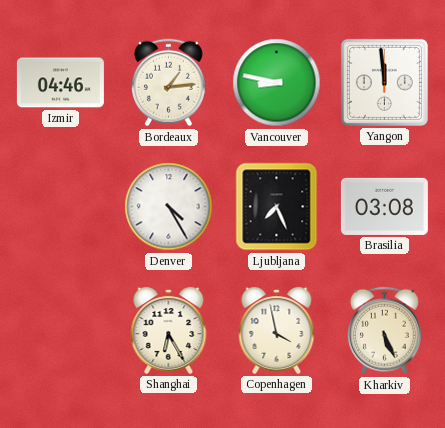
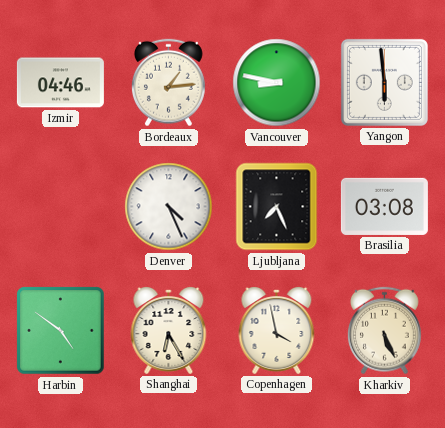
Yangon: 11:59 -> 5:59 (384, 82)
Denver: 4:25 -> 4:26 (169, 207)
Harbin: none -> 4:51 (61, 331)
